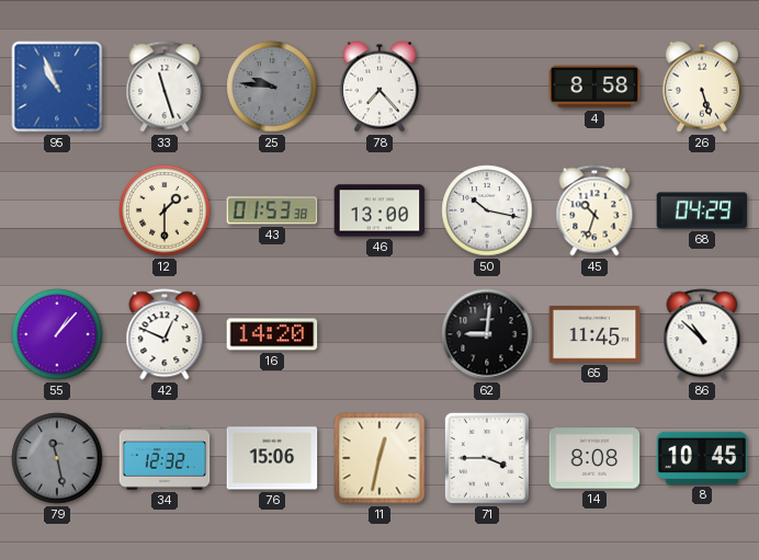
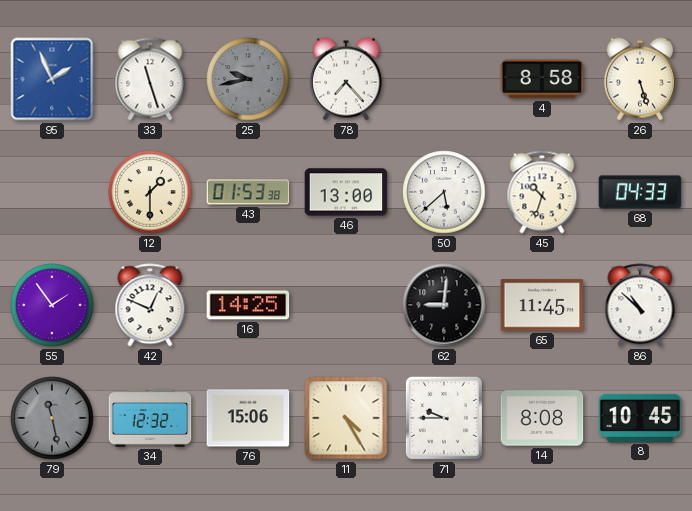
95: 10:56 -> 1:56 (52, 79)
25: 9:46 -> 9:43 (248, 79)
50: 10:17 -> 5:38 (444, 192)
68: 04:29 -> 04:33 (640, 192)
55: 1:07 -> 1:54 (52, 305)
16: 14:20 -> 14:25 (248, 305)
11: 12:32 -> 4:25 (346, 418)
71: 3:45 -> 9:45 (444, 418)
